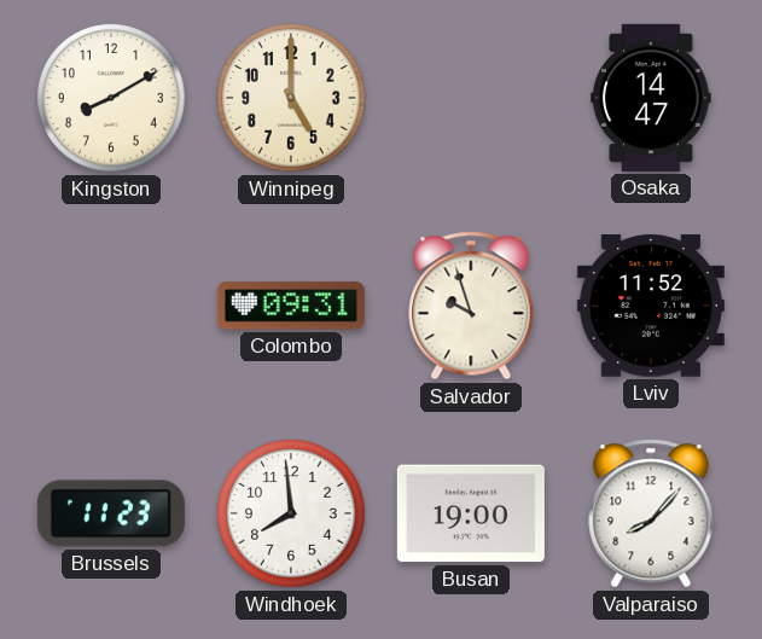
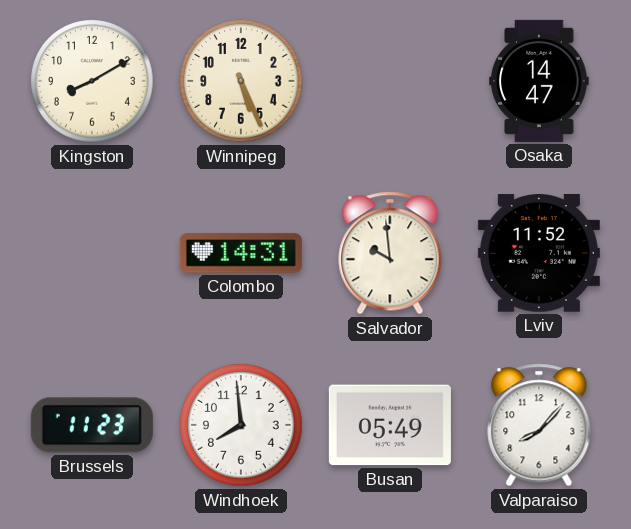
Winnipeg: 5:00 -> 5:26 (241, 81)
Colombo: 09:31 -> 14:31 (241, 253)
Salvador: 9:57 -> 9:59 (390, 253)
Busan: 19:00 -> 05:49 (390, 425)
